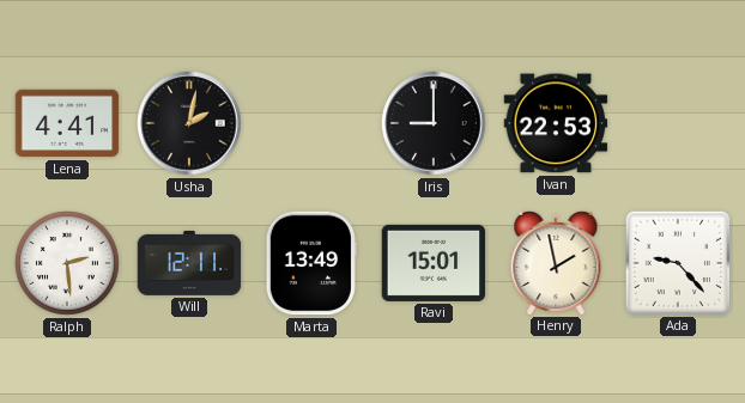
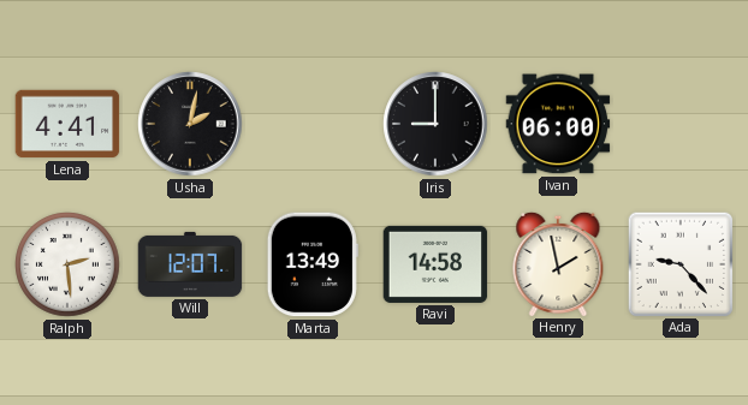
Ivan: 22:53 -> 06:00 (558, 124)
Will: 12:11 -> 12:07 (190, 264)
Ravi: 15:01 -> 14:58 (435, 264)
